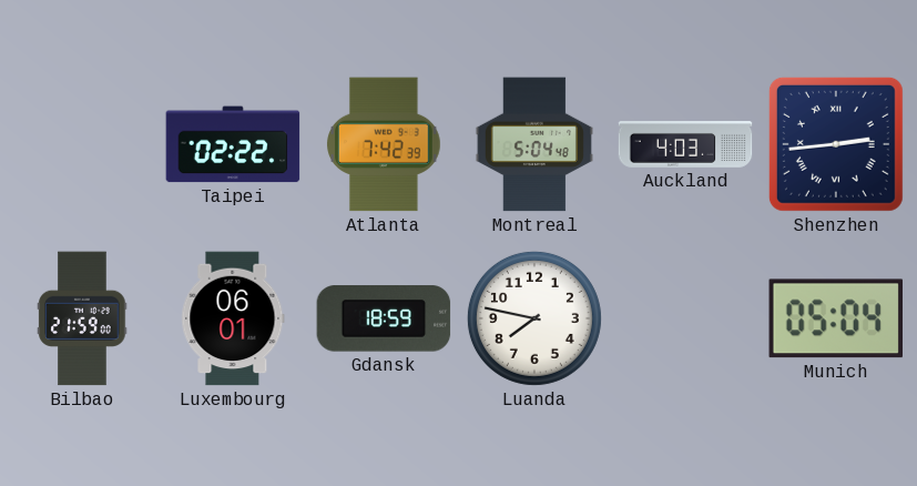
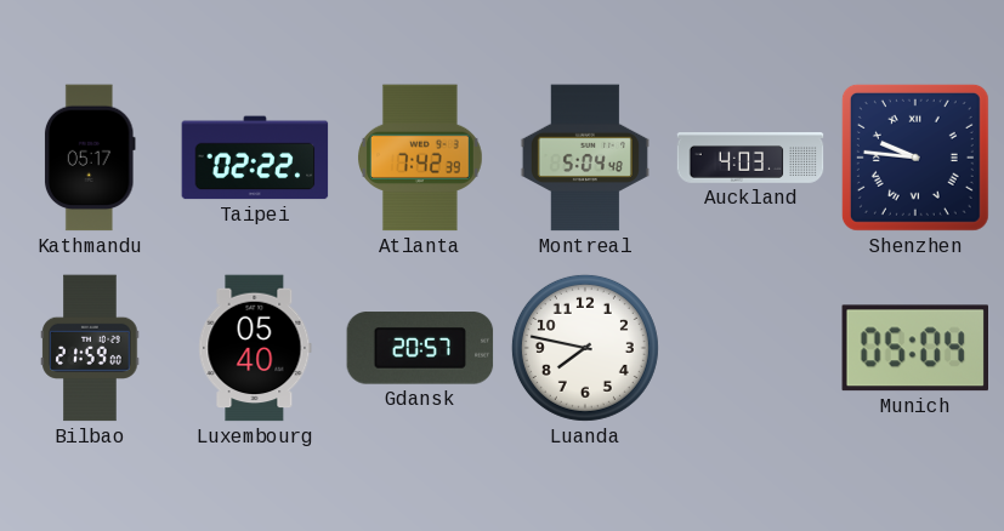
Kathmandu: none -> 05:17 (91, 158)
Shenzhen: 2:44 -> 9:46 (915, 158)
Luxembourg: 06:01 -> 05:40 (255, 348)
Gdansk: 18:59 -> 20:57 (420, 348)
